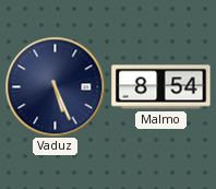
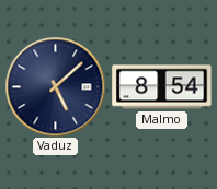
Vaduz: 5:26 -> 5:08 (55, 86)
